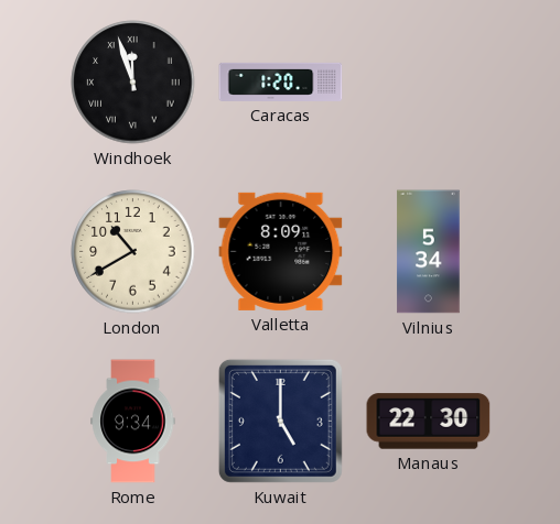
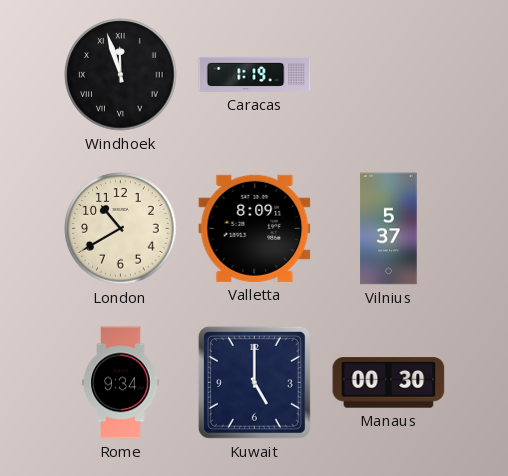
Caracas: 1:20 -> 1:19 (255, 74)
Vilnius: 5:34 -> 5:37 (389, 229)
Manaus: 22:30 -> 00:30 (389, 383)
